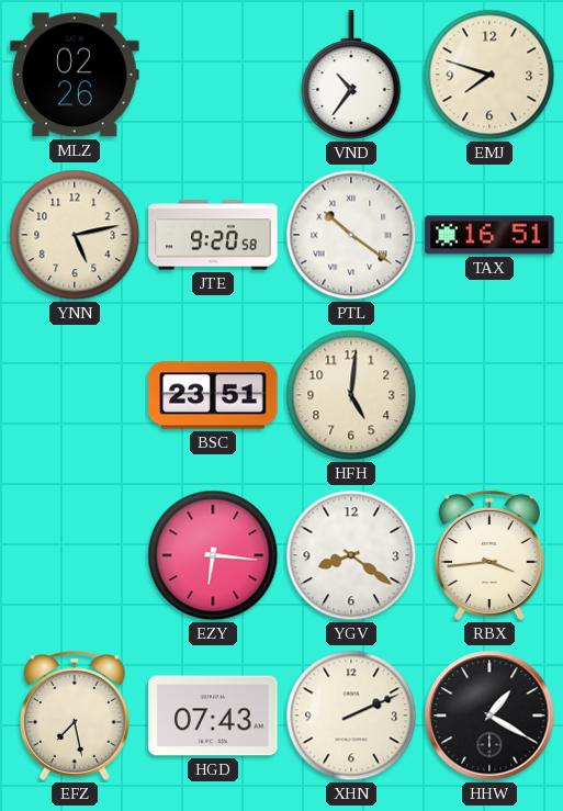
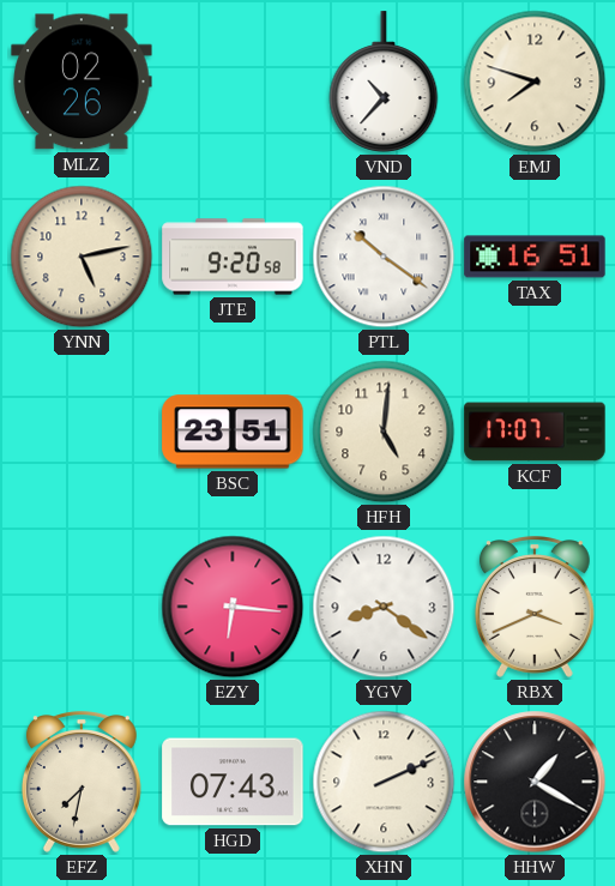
VND: 10:36 -> 10:37 (384, 82)
KCF: none -> 17:07 (535, 432)
RBX: 3:44 -> 3:41 (535, 607)
EFZ: 7:28 -> 7:32 (82, 782)
